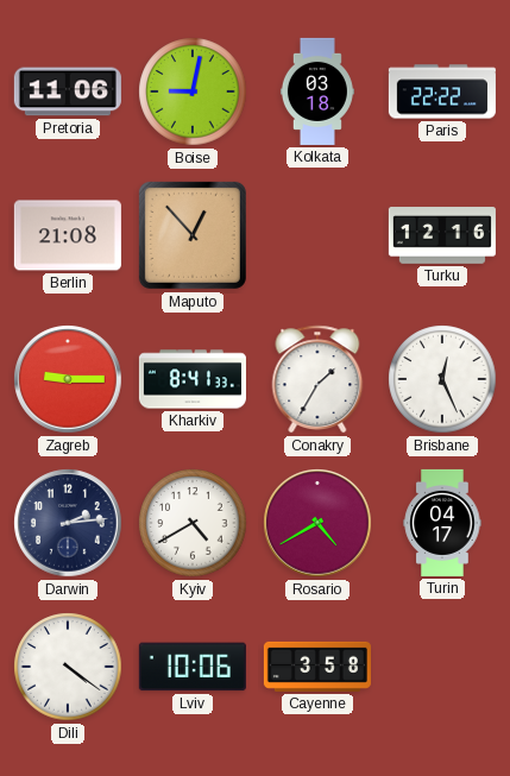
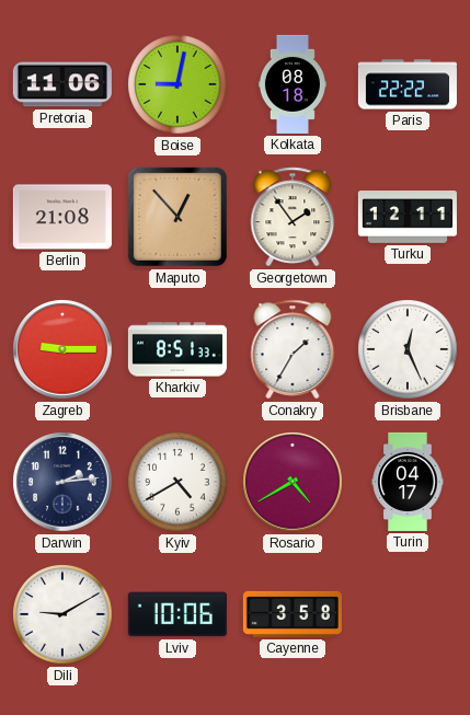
Kolkata: 03:18 -> 08:18 (293, 84)
Georgetown: none -> 1:54 (293, 217)
Turku: 12:16 -> 12:11 (408, 218)
Kharkiv: 8:41 -> 8:51 (177, 349)
Dili: 4:21 -> 9:10 (62, 614)
